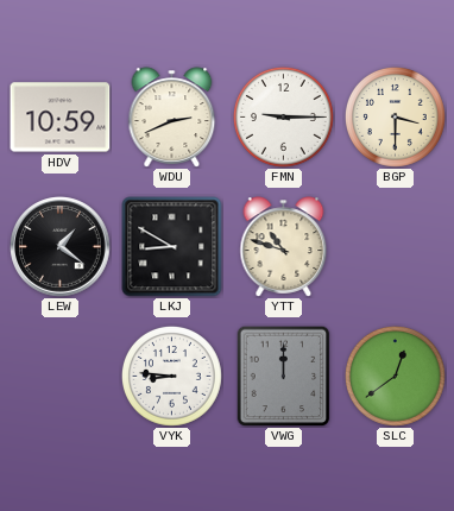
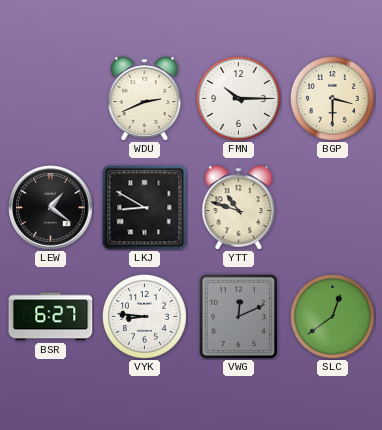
HDV: 10:59 -> none (61, 118)
FMN: 9:15 -> 10:15 (238, 98)
BSR: none -> 6:27 (51, 317)
VWG: 12:00 -> 12:11 (239, 316)
